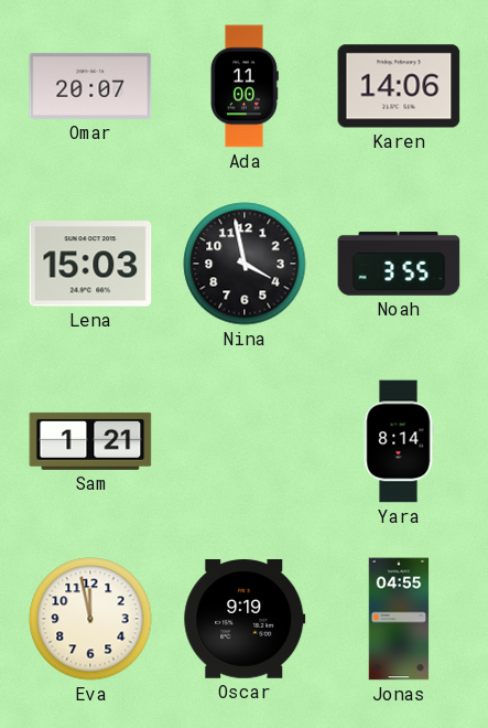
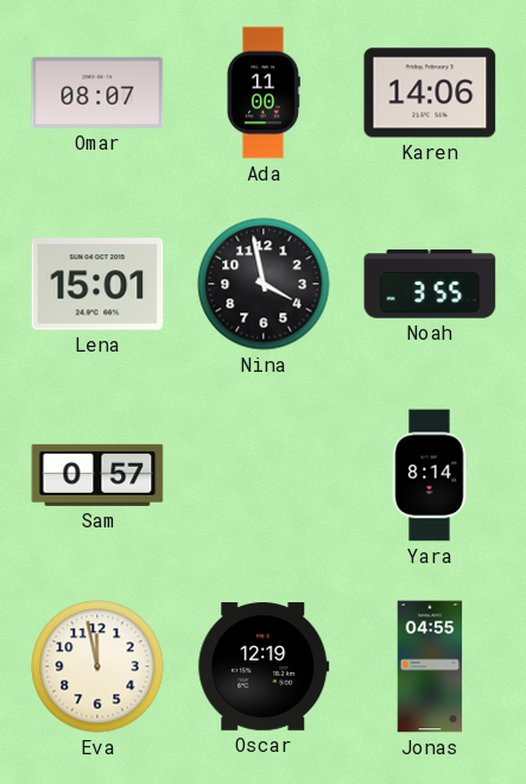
Omar: 20:07 -> 08:07 (97, 93)
Lena: 15:03 -> 15:01 (97, 284)
Sam: 1:21 -> 0:57 (97, 475)
Oscar: 9:19 -> 12:19 (264, 668)
